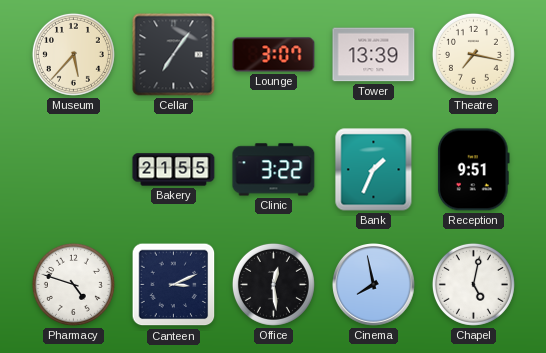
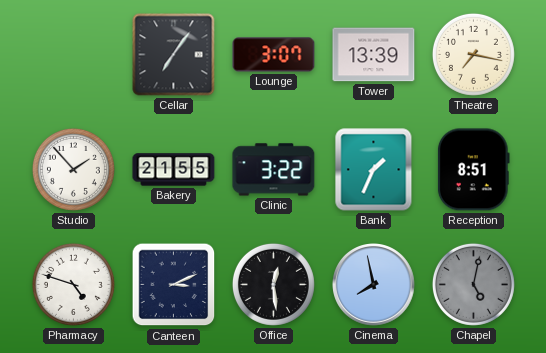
Museum: 5:37 -> none (73, 54)
Studio: none -> 1:53 (73, 169)
Reception: 9:51 -> 8:51 (473, 170)
Chapel dial: white -> grey (473, 284)
